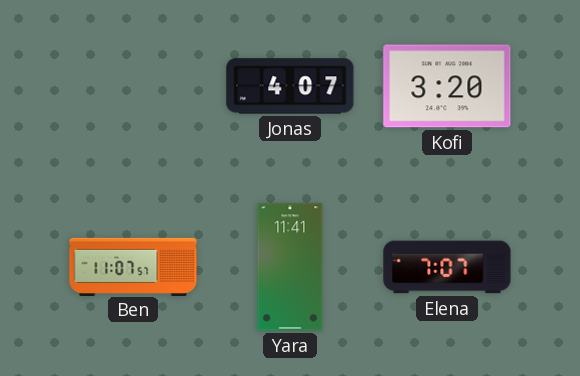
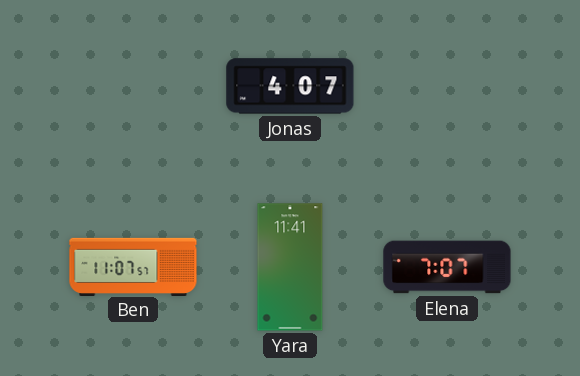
Kofi: 3:20 -> none (447, 86)
